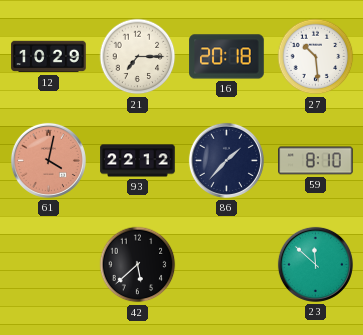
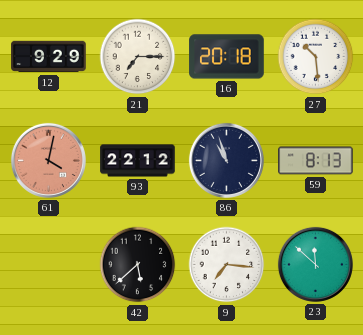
12: 10:29 -> 9:29 (49, 57)
86: 1:37 -> 10:57 (226, 160)
59: 8:10 -> 8:13 (316, 161)
9: none -> 7:16 (227, 265)
